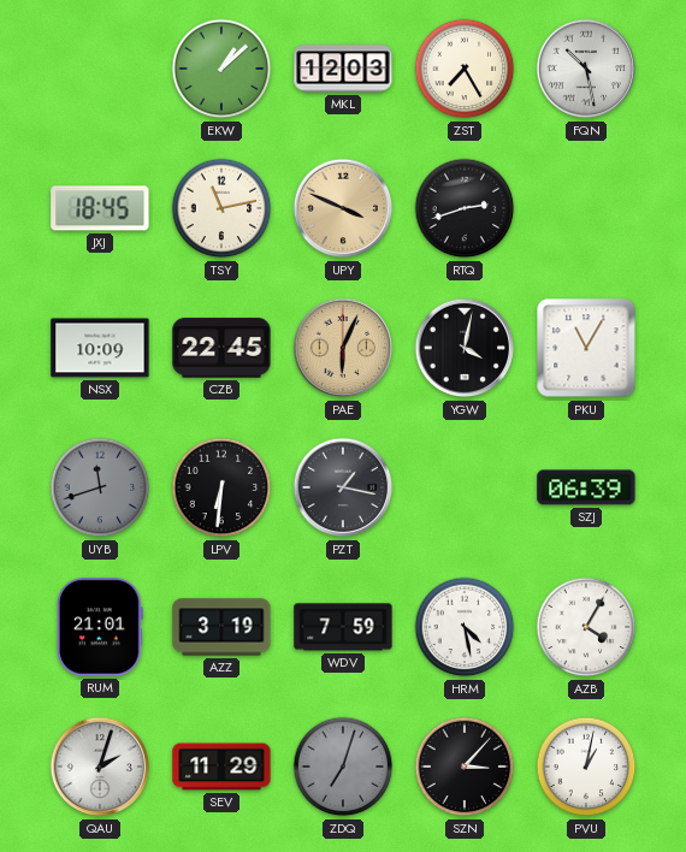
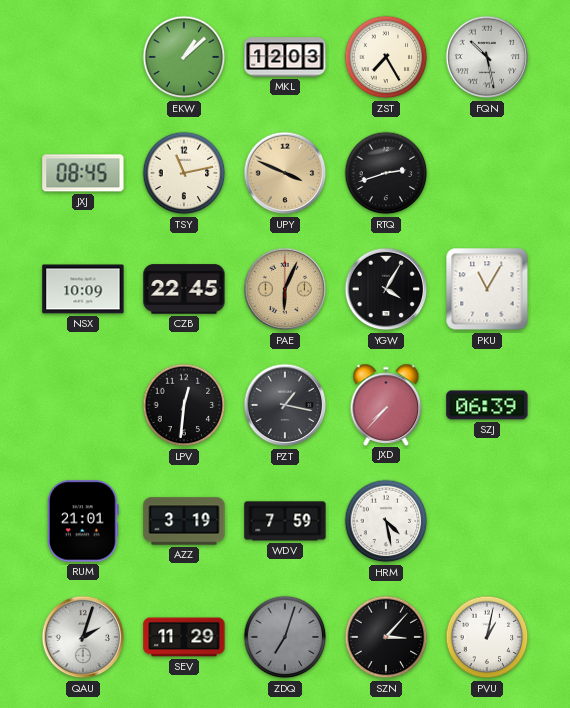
JXJ: 18:45 -> 08:45 (83, 173)
YGW: 4:02 -> 4:05 (386, 289)
UYB: 11:42 -> none (100, 487)
LPV: 6:31 -> 12:31 (184, 405)
JXD: none -> 7:37 (386, 404)
AZB: 4:05 -> none (586, 627)
